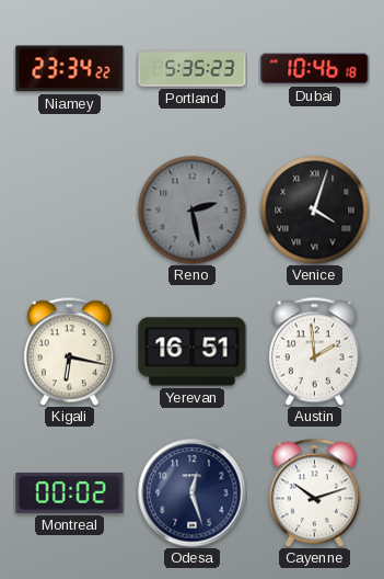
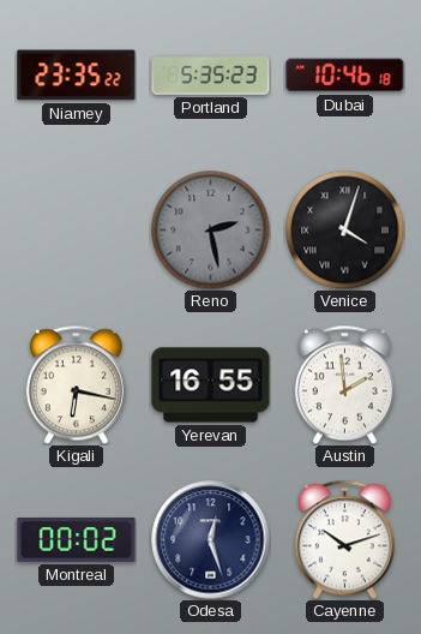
Niamey: 23:34 -> 23:35 (77, 76)
Yerevan: 16:51 -> 16:55 (211, 385)
